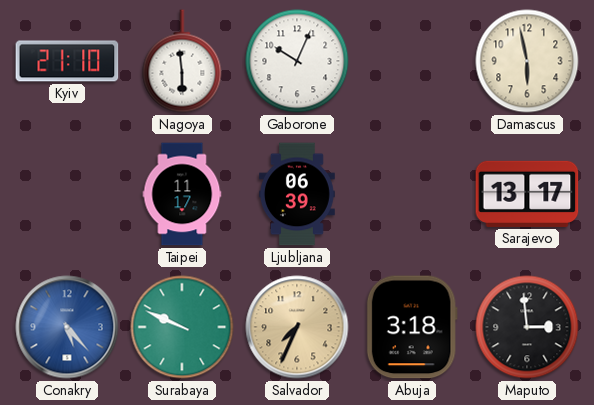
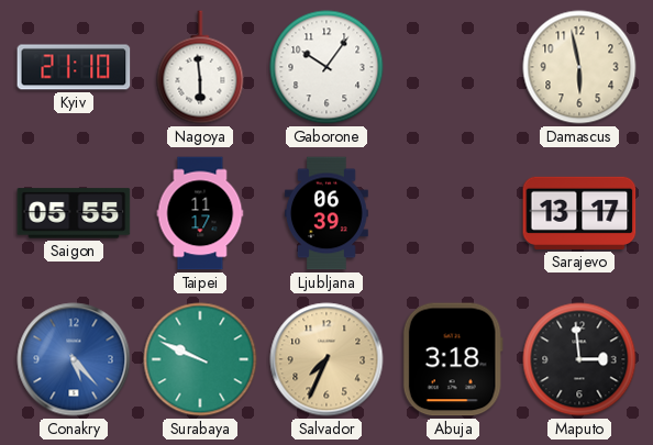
Gaborone: 10:04 -> 10:06 (326, 67)
Saigon: none -> 05:55 (74, 213)
